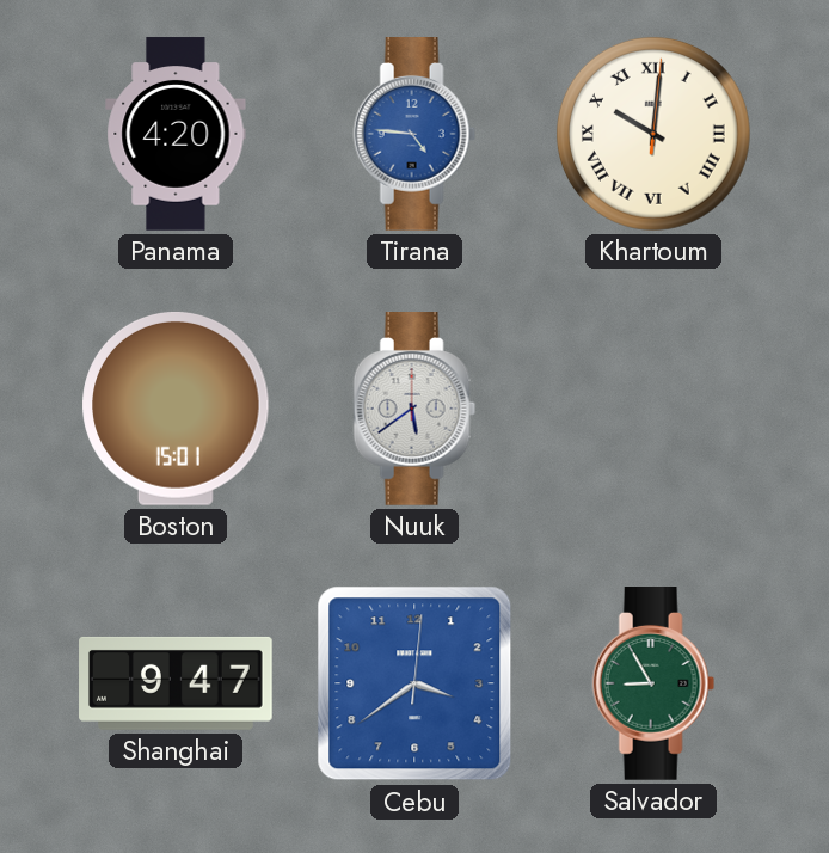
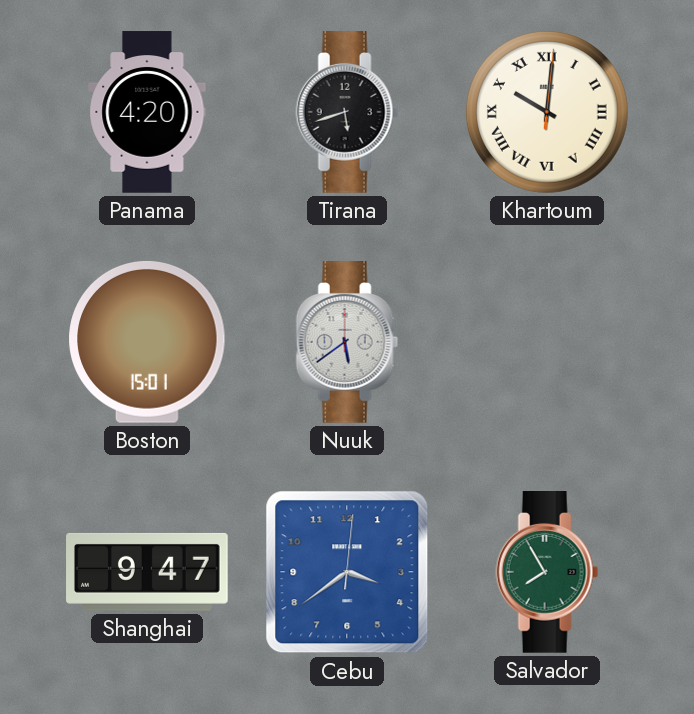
Tirana: 4:46 -> 5:42 (347, 113)
Tirana dial: blue -> black (347, 113)
Salvador: 8:55 -> 7:55 (547, 573)
